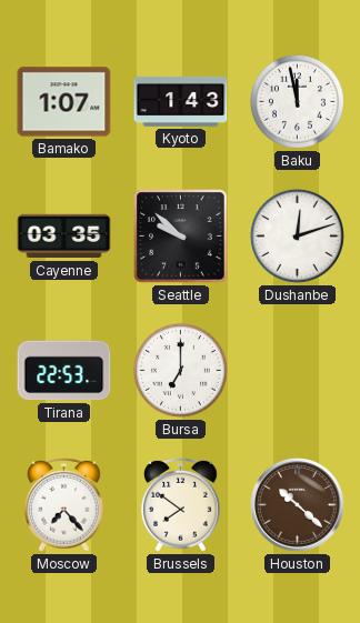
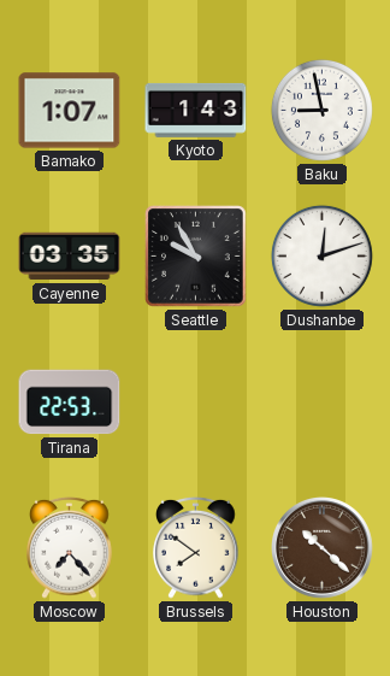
Baku: 11:58 -> 8:58 (321, 110)
Seattle: 9:52 -> 9:55 (196, 257)
Bursa: 7:00 -> none (180, 370)
